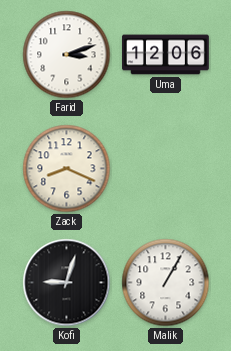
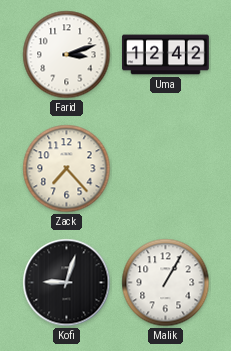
Uma: 12:06 -> 12:42 (166, 55)
Zack: 8:19 -> 7:23 (67, 169)
